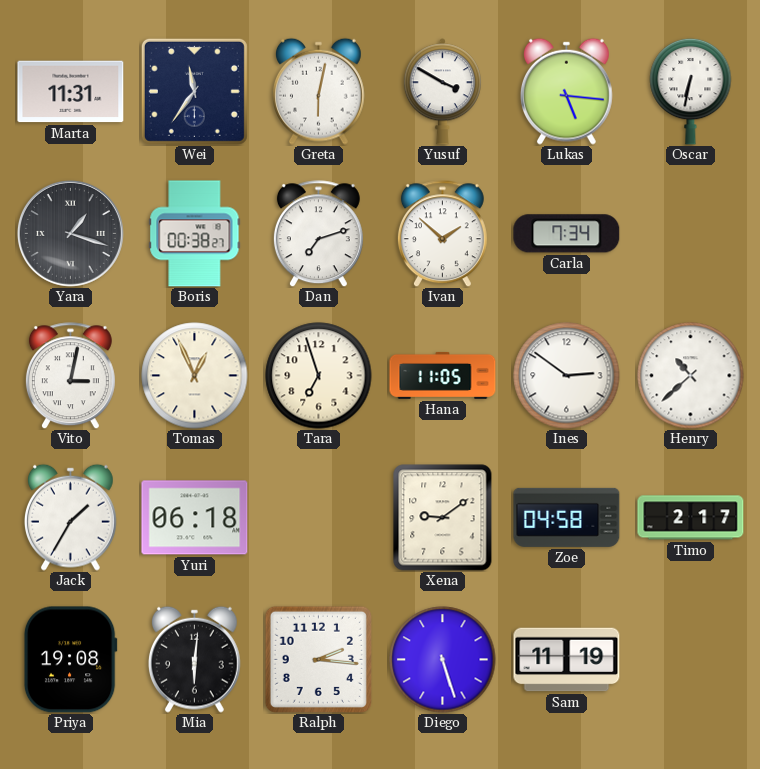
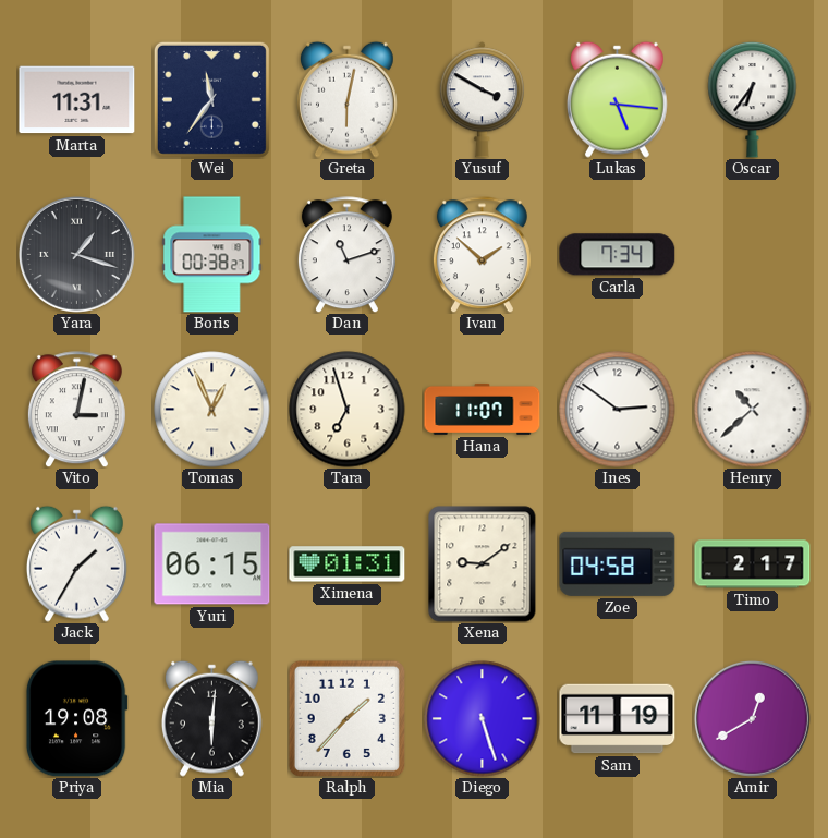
Oscar: 6:32 -> 6:36 (753, 99)
Dan: 7:12 -> 11:12 (346, 255)
Hana: 11:05 -> 11:07 (483, 409)
Yuri: 06:18 -> 06:15 (212, 564)
Ximena: none -> 01:31 (348, 564)
Ralph: 2:16 -> 1:37 (346, 718)
Amir: none -> 12:40 (752, 718)
